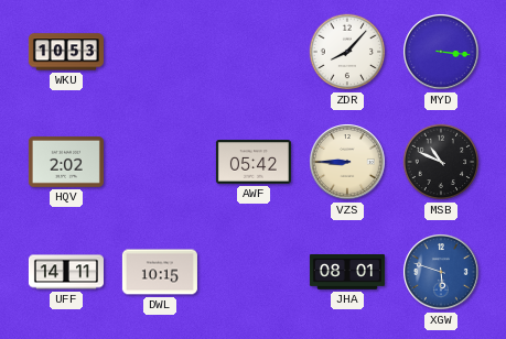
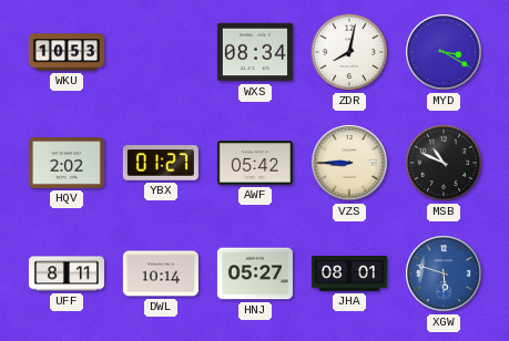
WXS: none -> 08:34 (255, 52)
ZDR: 8:07 -> 8:02 (349, 52)
MYD: 3:16 -> 3:20 (444, 52)
YBX: none -> 01:27 (161, 164)
UFF: 14:11 -> 8:11 (67, 273)
DWL: 10:15 -> 10:14 (161, 273)
HNJ: none -> 05:27 (255, 273)
